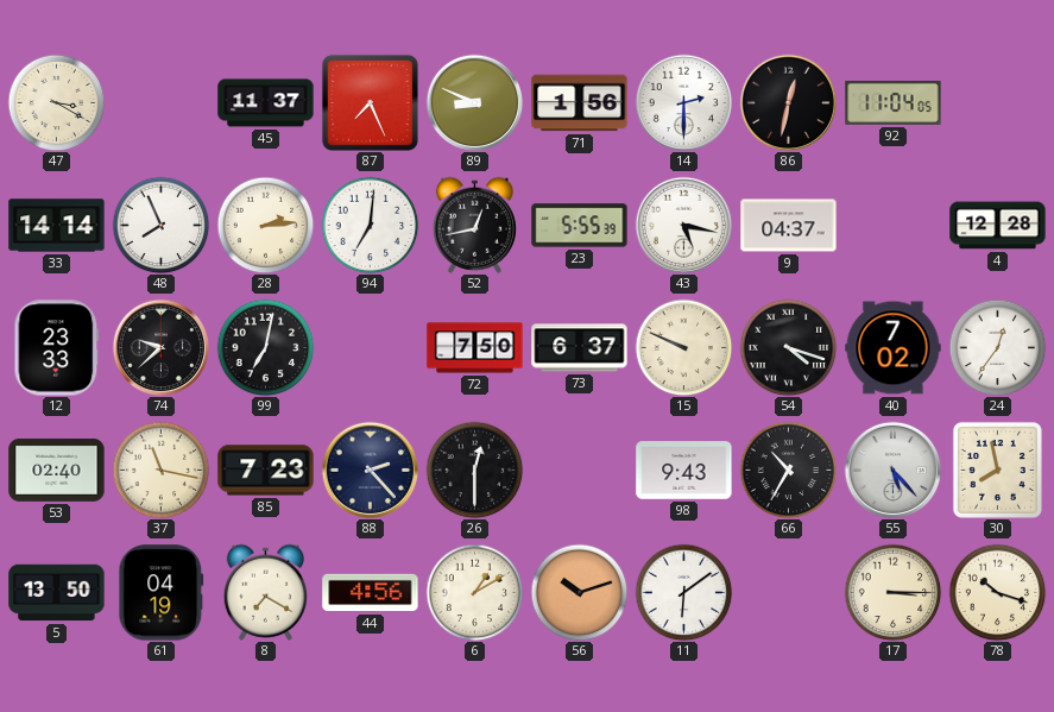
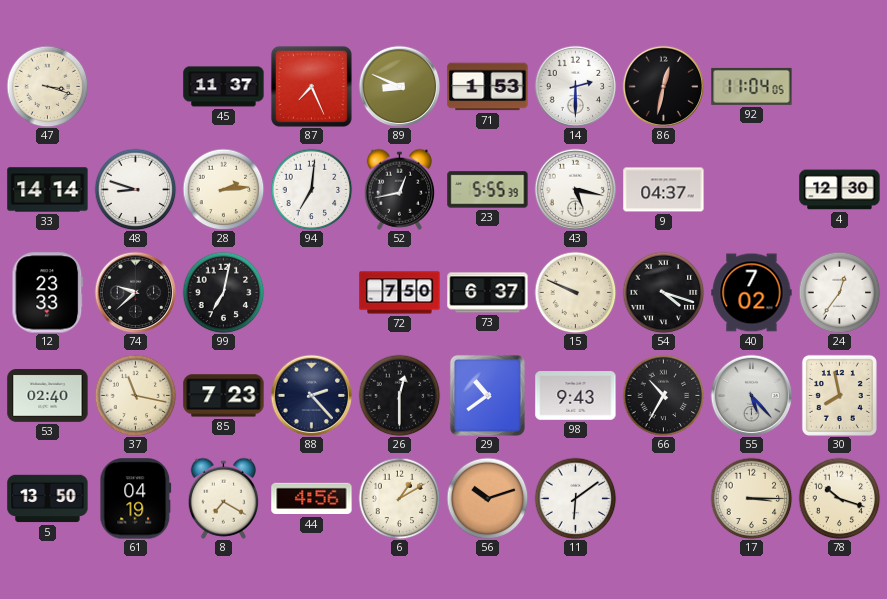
47: 3:20 -> 3:18 (47, 86)
71: 1:56 -> 1:53 (488, 87)
48: 7:56 -> 8:48 (135, 189)
4: 12:28 -> 12:30 (840, 190)
29: none -> 10:39 (487, 395)
